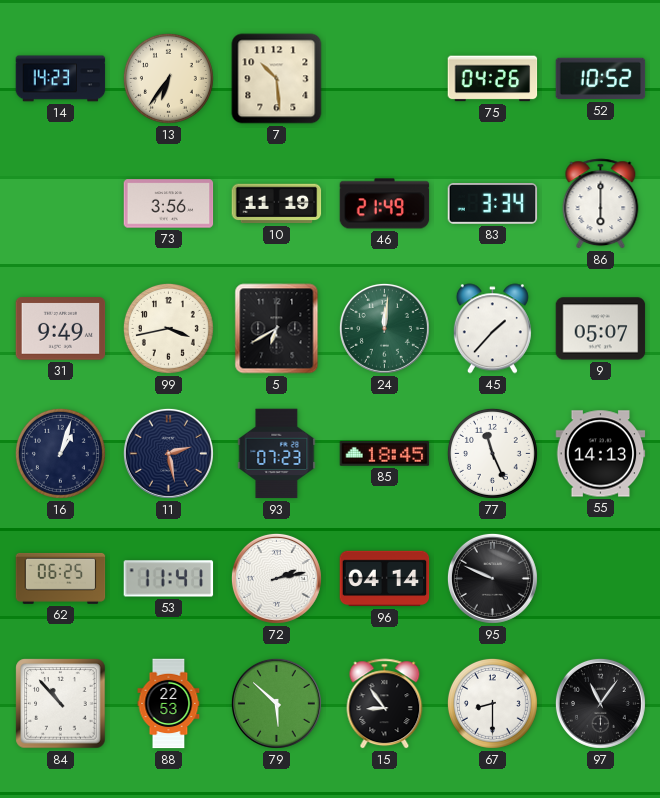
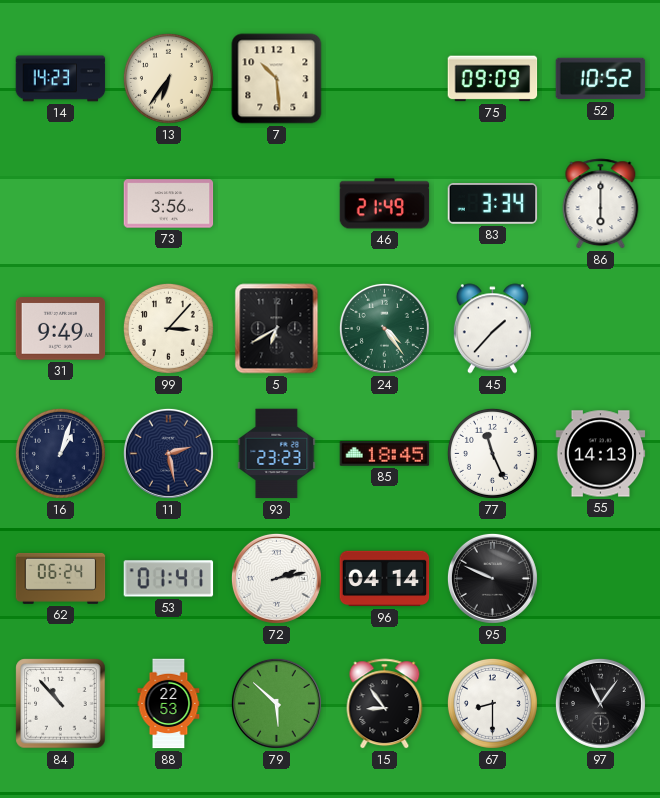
75: 04:26 -> 09:09 (493, 79)
10: 11:19 -> none (277, 204)
99: 3:43 -> 3:07 (168, 328)
24: 12:01 -> 4:24 (384, 328)
9: 05:07 -> none (601, 329)
93: 07:23 -> 23:23 (277, 454)
62: 06:25 -> 06:24 (61, 578)
53: 11:41 -> 01:41 (169, 579)
